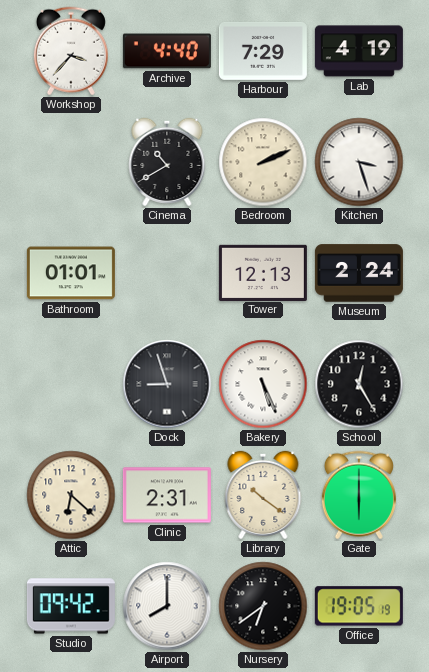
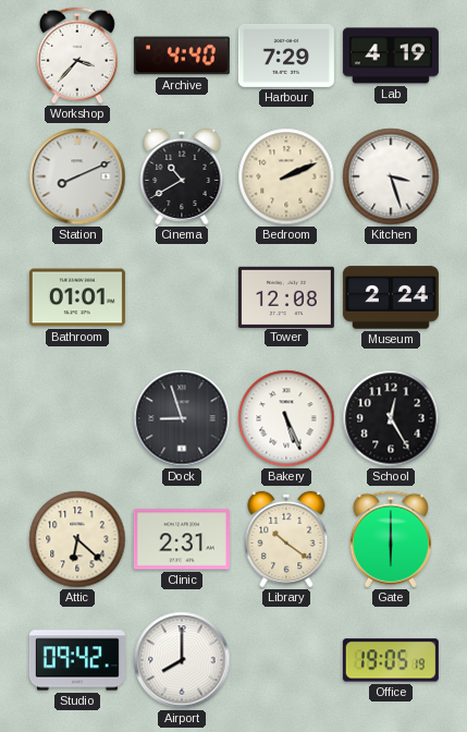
Station: none -> 8:11 (77, 176)
Tower: 12:13 -> 12:08 (286, 296)
Nursery: 6:39 -> none (263, 606)
